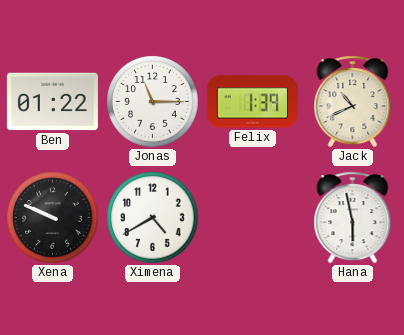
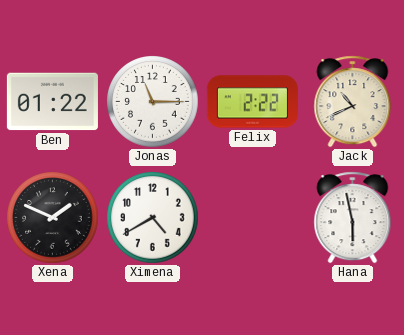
Felix: 1:39 -> 2:22 (252, 102)
Xena: 9:49 -> 1:49 (53, 218)
